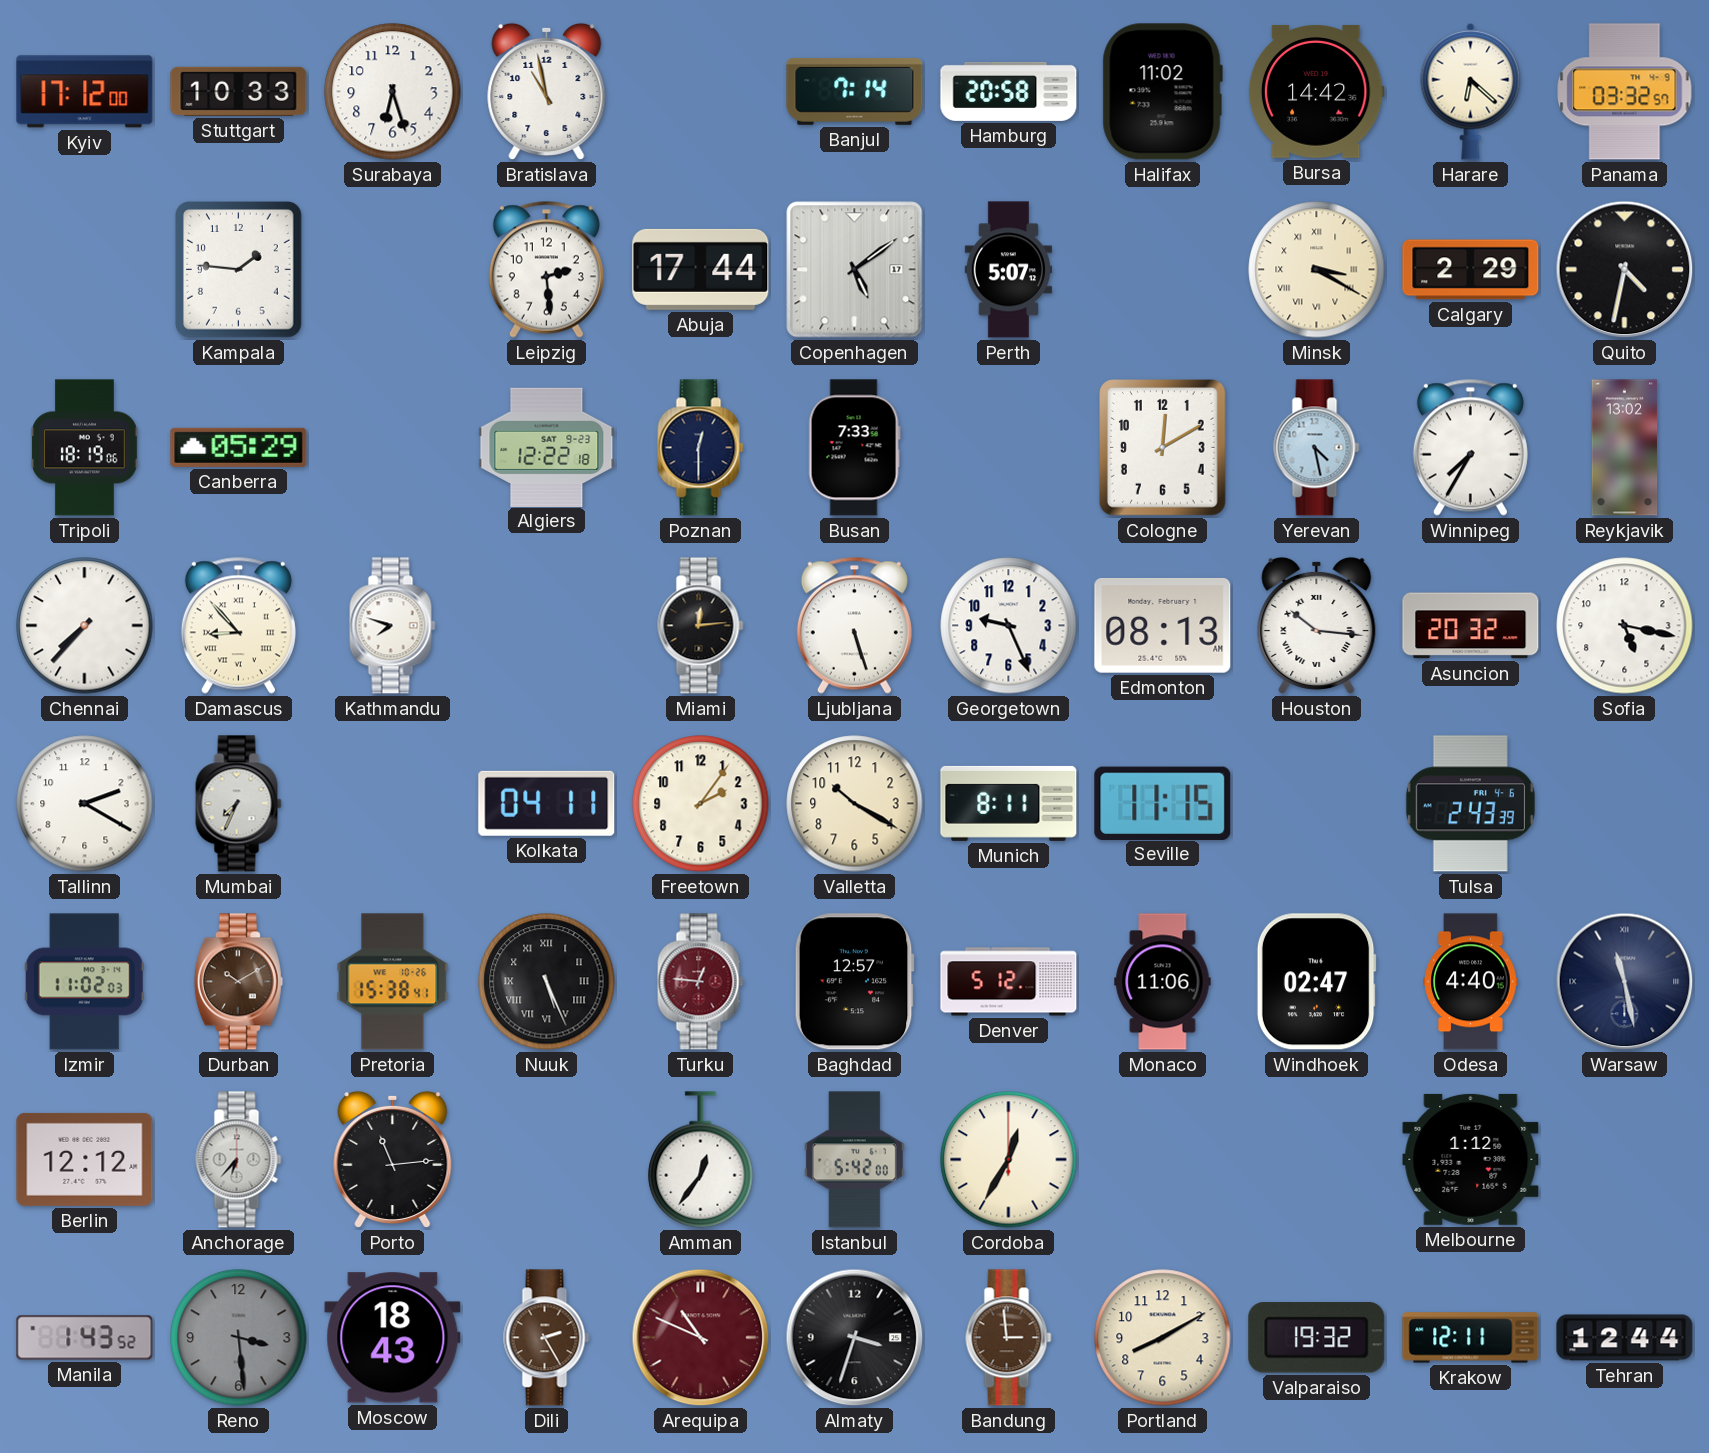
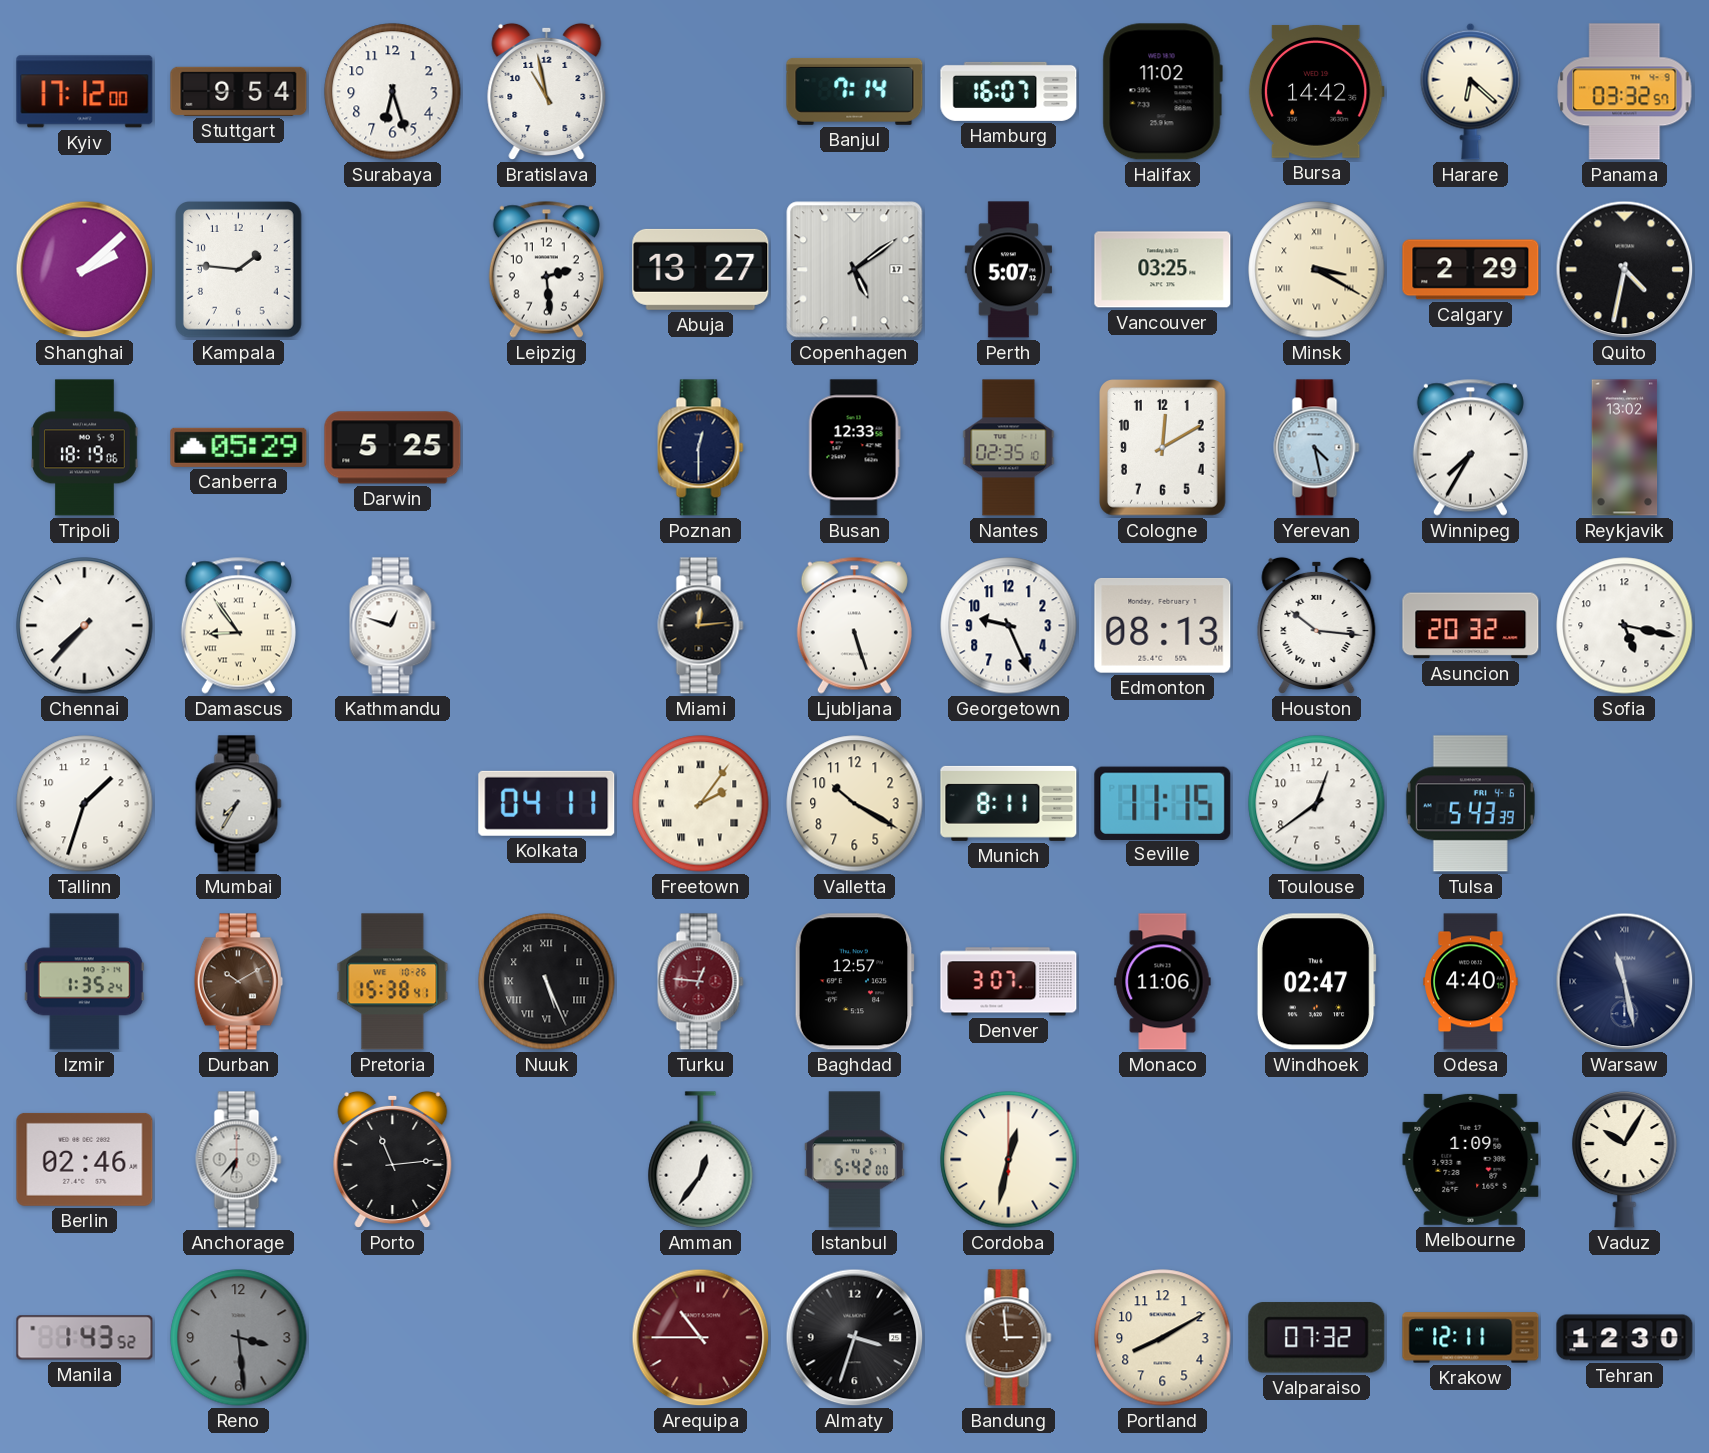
Stuttgart: 10:33 -> 9:54 (239, 91)
Hamburg: 20:58 -> 16:07 (1009, 91)
Shanghai: none -> 2:08 (85, 270)
Abuja: 17:44 -> 13:27 (701, 269)
Vancouver: none -> 03:25 (1163, 270)
Darwin: none -> 5:25 (393, 448)
Algiers: 12:22 -> none (547, 447)
Busan: 7:33 -> 12:33 (854, 448)
Nantes: none -> 02:35 (1009, 448)
Damascus: 8:53 -> 8:54 (238, 625)
Kathmandu: 7:48 -> 12:48 (393, 626)
Tallinn: 2:20 -> 1:33 (85, 804)
Mumbai: 7:34 -> 7:35 (239, 804)
Freetown numerals: Arabic -> Roman (701, 804)
Toulouse: none -> 12:39 (1317, 804)
Tulsa: 2:43 -> 5:43 (1470, 804)
Izmir: 11:02 -> 1:35 (84, 982)
Denver: 5:12 -> 3:07 (1009, 982)
Berlin: 12:12 -> 02:46 (85, 1159)
Cordoba: 12:35 -> 12:32 (1009, 1160)
Melbourne: 1:12 -> 1:09 (1471, 1159)
Vaduz: none -> 10:05 (1625, 1159)
Moscow: 18:43 -> none (393, 1338)
Dili: 2:25 -> none (547, 1338)
Arequipa: 10:49 -> 10:45 (701, 1338)
Valparaiso: 19:32 -> 07:32 (1317, 1338)
Tehran: 12:44 -> 12:30 (1625, 1338)
